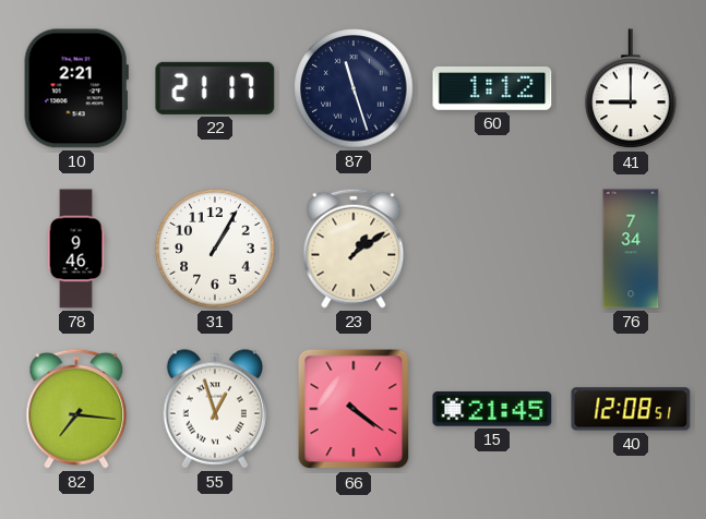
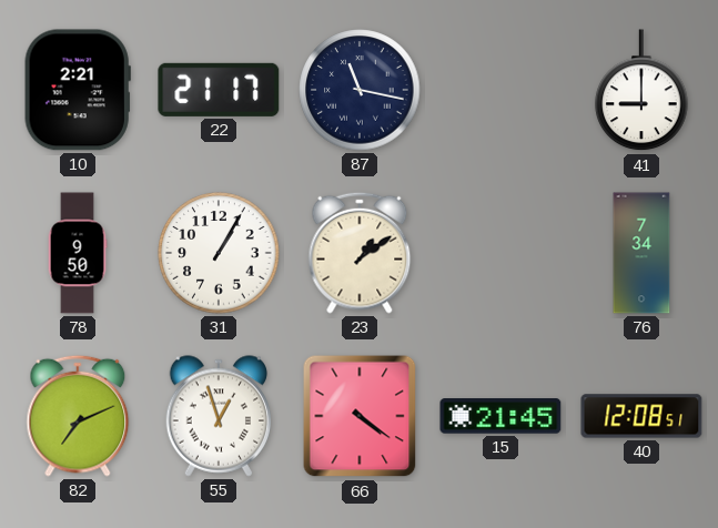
87: 11:27 -> 11:17 (360, 90)
60: 1:12 -> none (492, 88)
78: 9:46 -> 9:50 (78, 253)
82: 7:16 -> 7:11 (78, 416)
